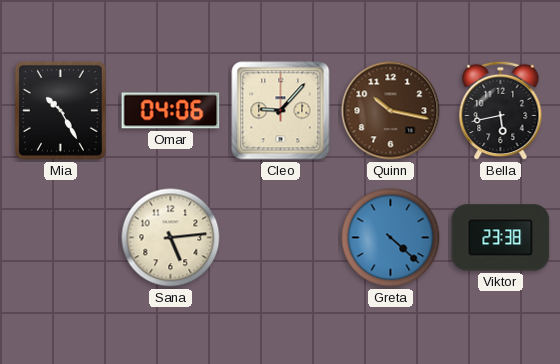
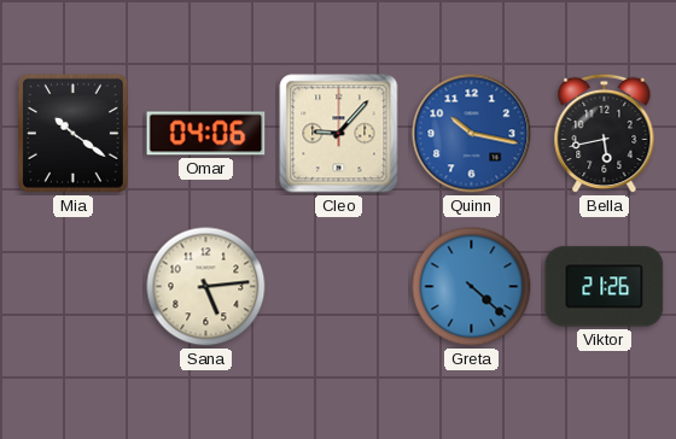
Mia: 10:25 -> 10:21 (72, 133)
Quinn dial: brown -> blue (472, 134)
Viktor: 23:38 -> 21:26 (605, 287)
